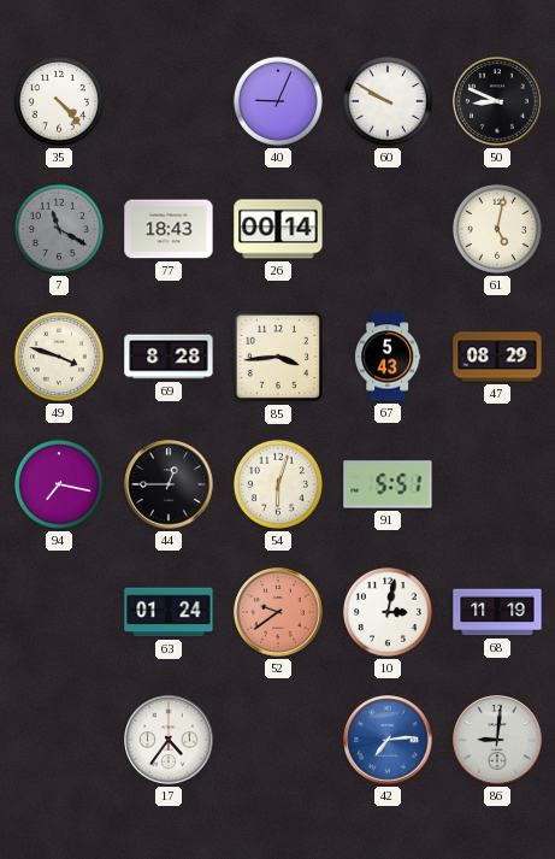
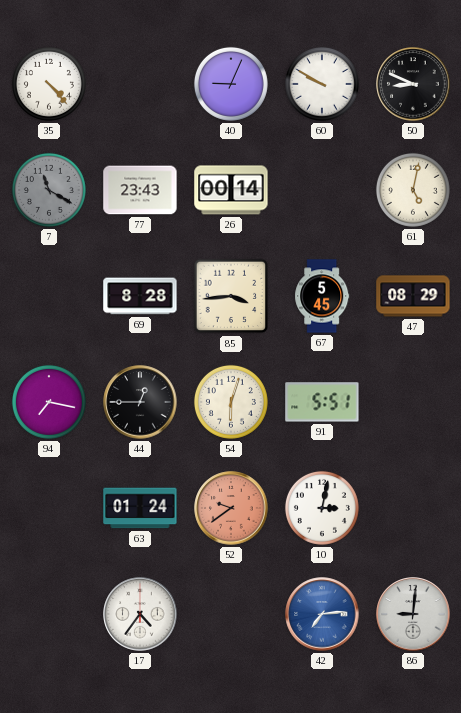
77: 18:43 -> 23:43 (140, 190)
49: 3:48 -> none (59, 357)
67: 5:43 -> 5:45 (322, 296)
68: 11:19 -> none (497, 612)
